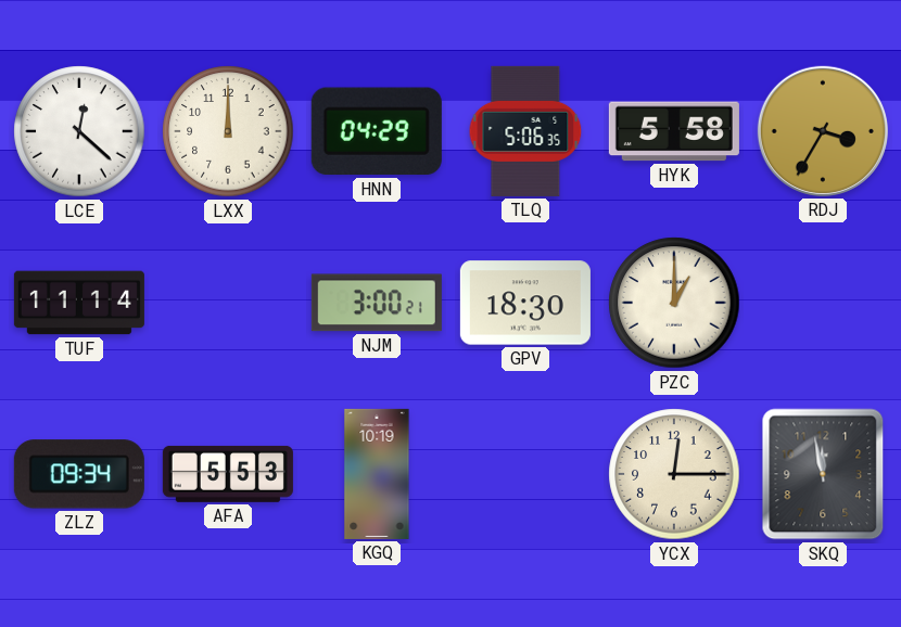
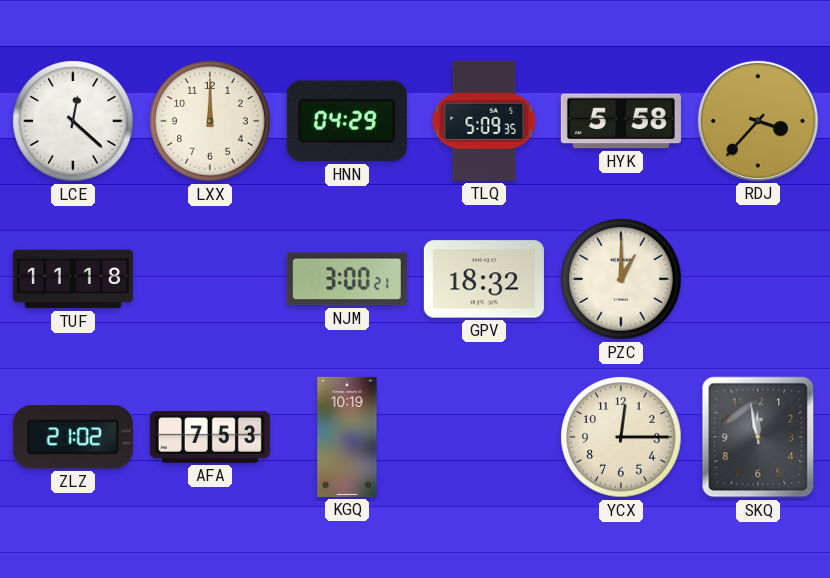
TLQ: 5:06 -> 5:09 (484, 121)
RDJ: 3:35 -> 3:37 (758, 121)
TUF: 11:14 -> 11:18 (73, 279)
GPV: 18:30 -> 18:32 (484, 279)
ZLZ: 09:34 -> 21:02 (73, 437)
AFA: 5:53 -> 7:53 (210, 437)
